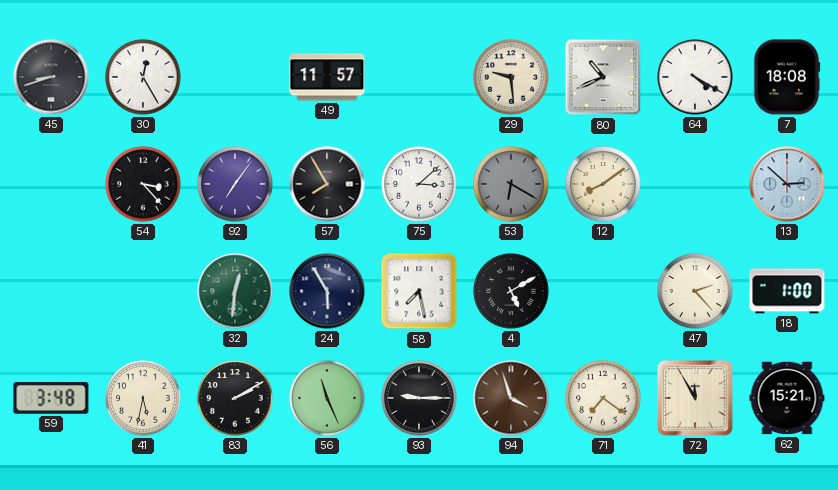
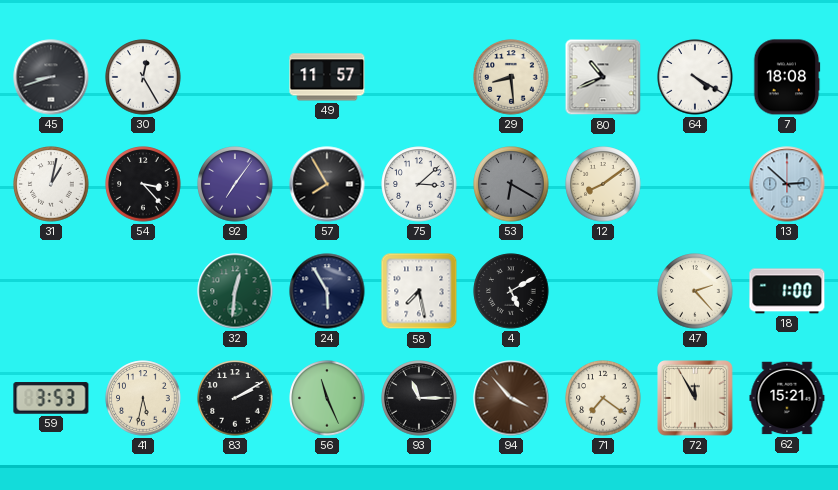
29: 9:29 -> 8:29 (511, 77)
31: none -> 1:02 (51, 184)
59: 3:48 -> 3:53 (51, 398)
93: 9:15 -> 11:15 (419, 398)
94: 3:57 -> 3:53 (511, 398)
